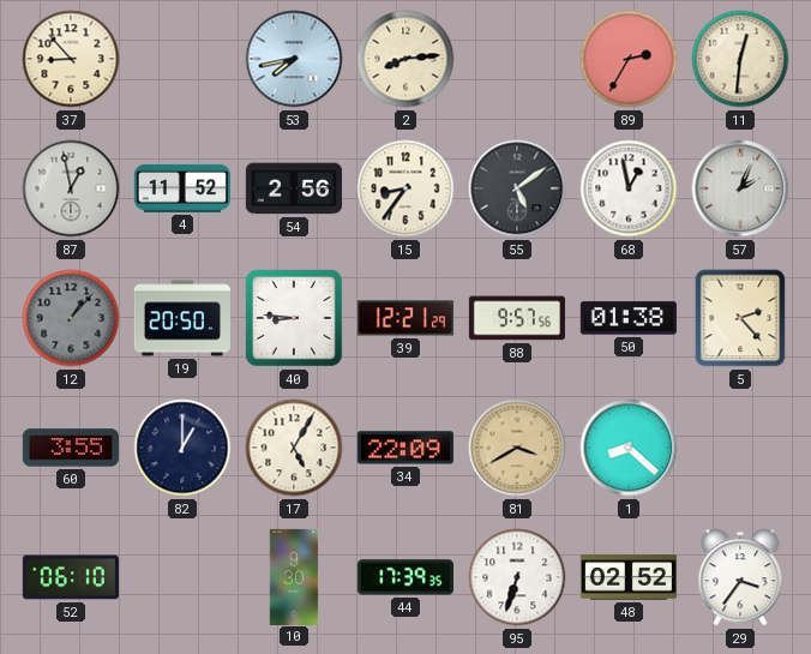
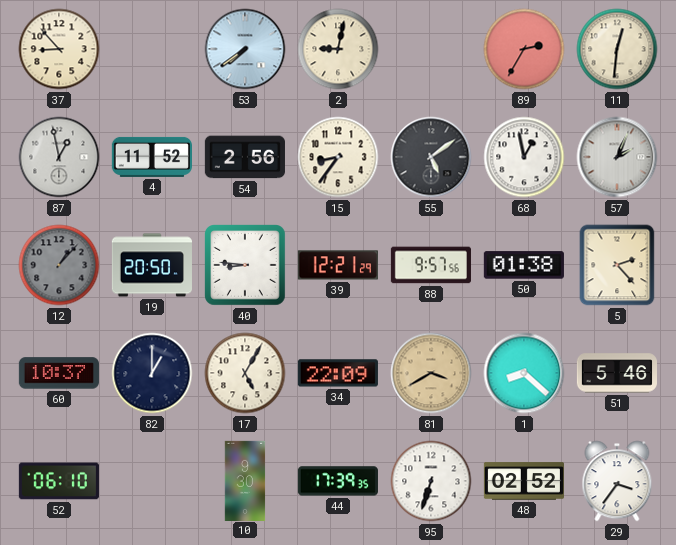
53: 7:43 -> 7:39 (245, 49)
2: 8:14 -> 9:02 (338, 49)
60: 3:55 -> 10:37 (59, 373)
51: none -> 5:46 (616, 373)
